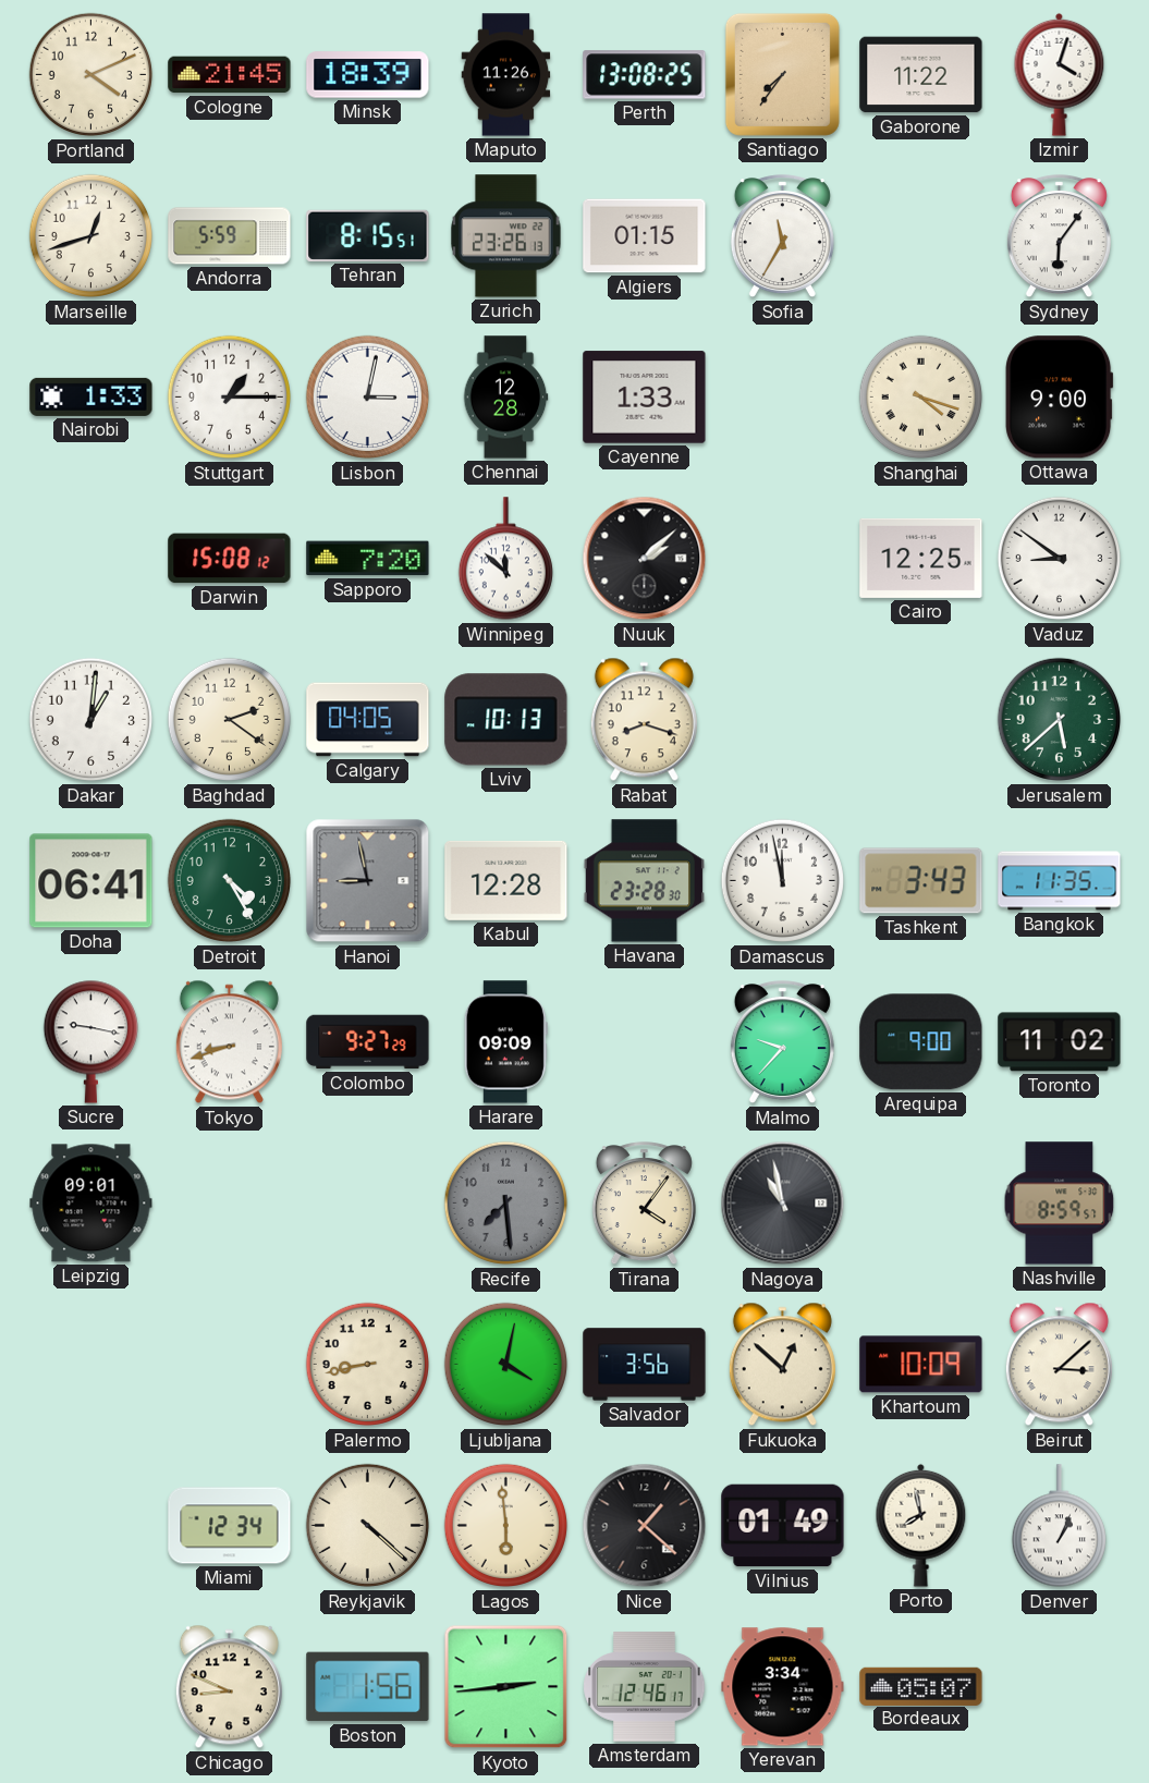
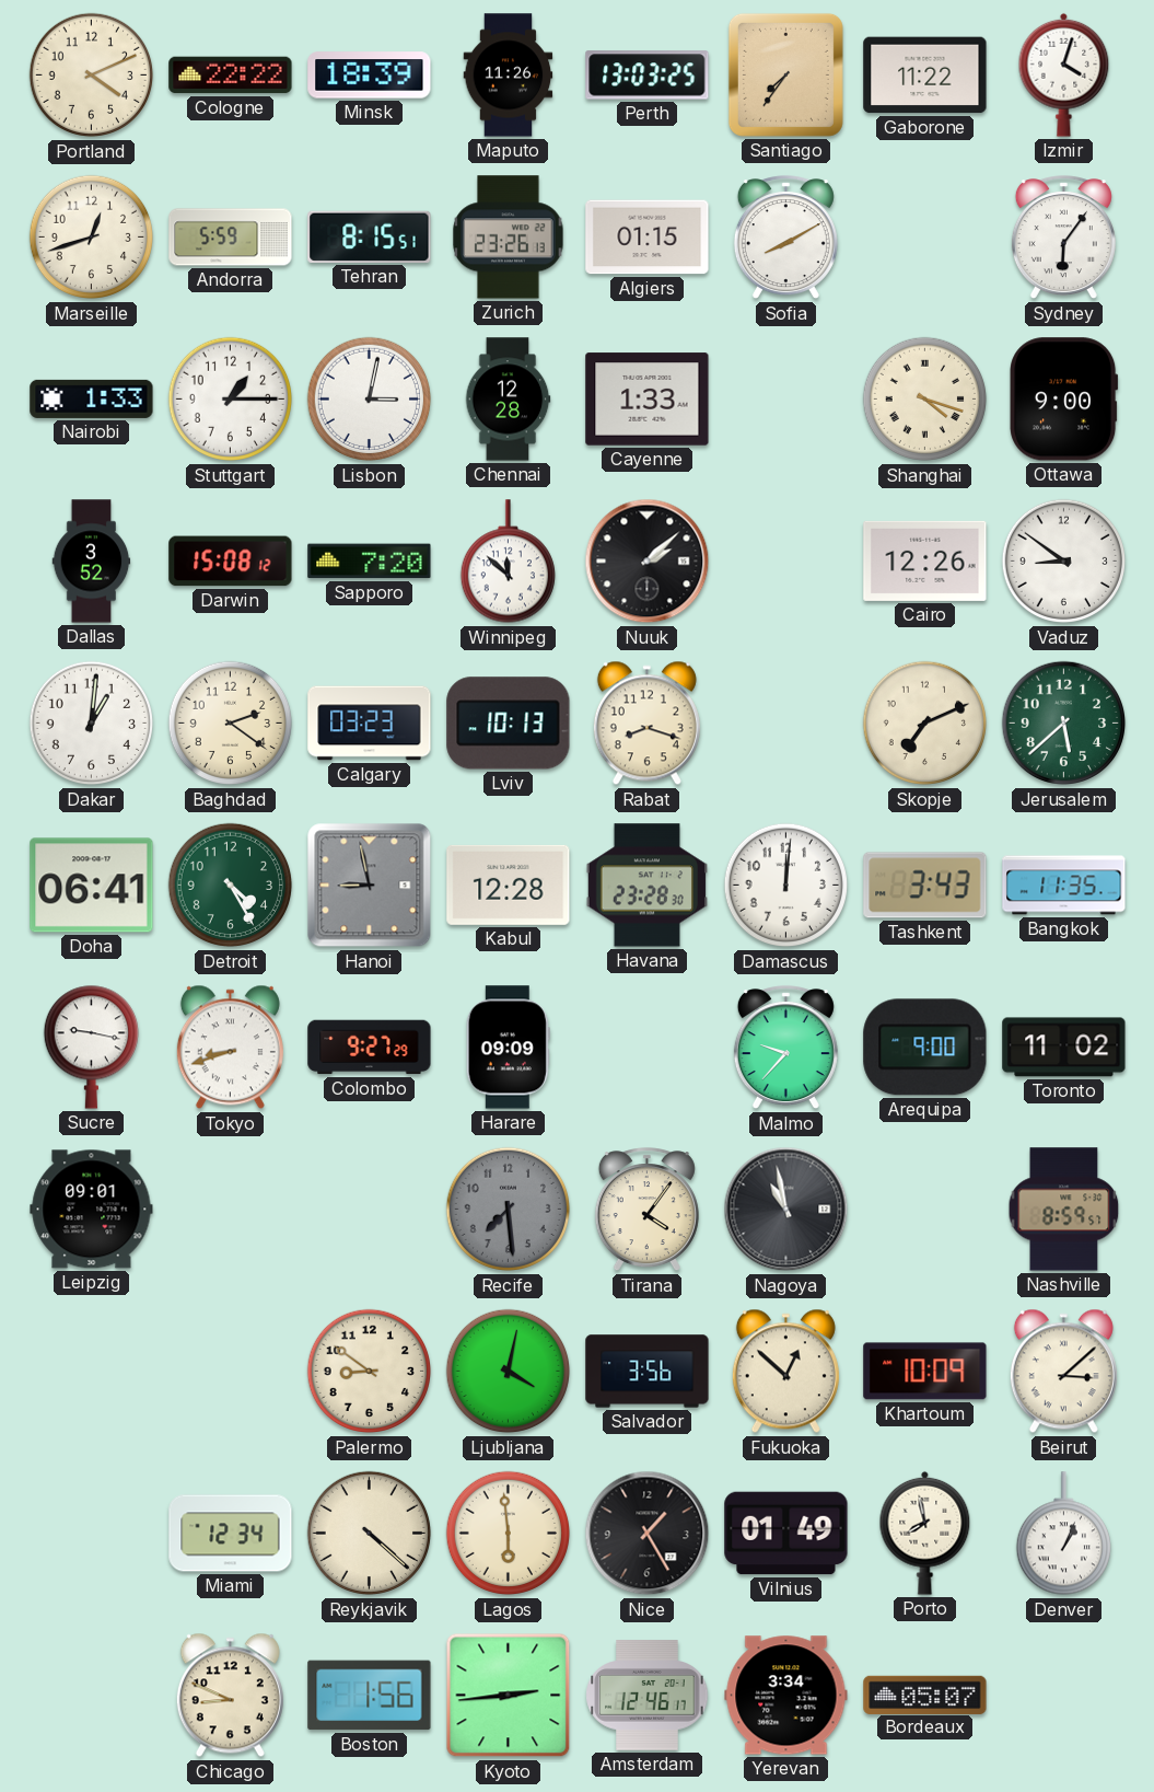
Cologne: 21:45 -> 22:22 (231, 76)
Perth: 13:08 -> 13:03 (648, 76)
Sofia: 11:35 -> 8:10 (785, 238)
Dallas: none -> 3:52 (92, 562)
Cairo: 12:25 -> 12:26 (925, 560)
Calgary: 04:05 -> 03:23 (370, 724)
Skopje: none -> 7:11 (925, 724)
Damascus: 11:58 -> 12:01 (786, 886)
Palermo: 8:43 -> 8:51 (370, 1372)
Nice: 1:22 -> 1:25 (648, 1534)
